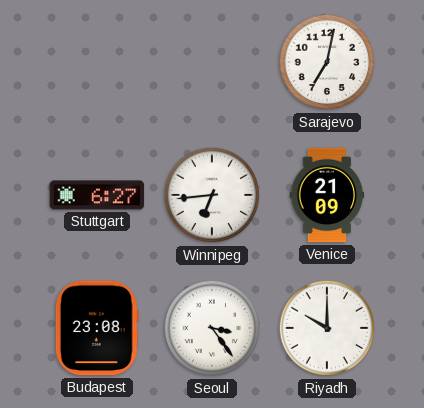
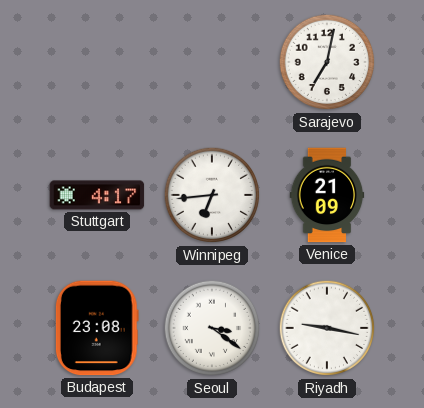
Stuttgart: 6:27 -> 4:17 (97, 195)
Seoul: 3:24 -> 3:21 (212, 328)
Riyadh: 10:00 -> 9:17 (327, 328)
